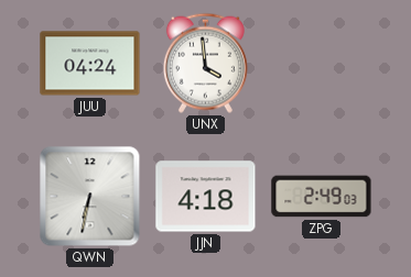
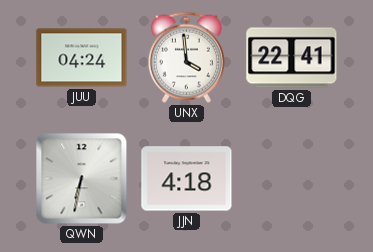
DQG: none -> 22:41 (292, 58)
ZPG: 2:49 -> none (322, 197)
